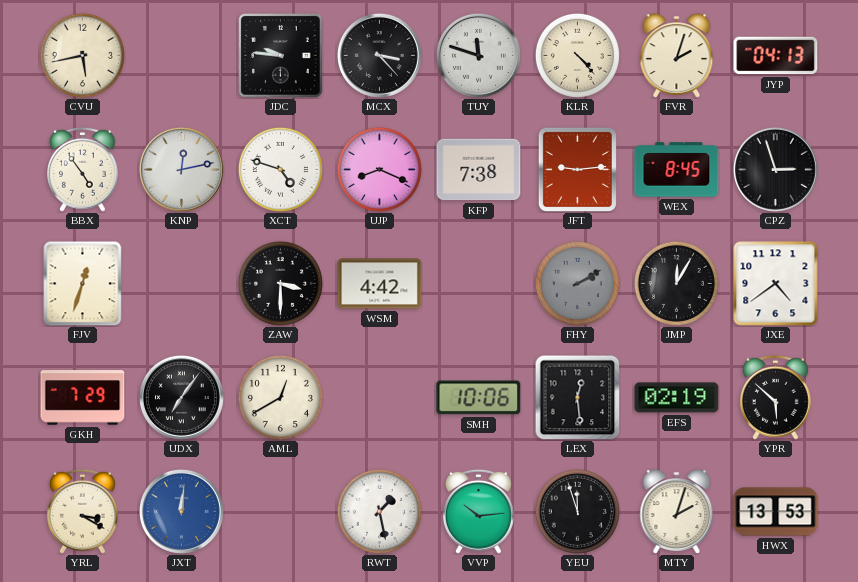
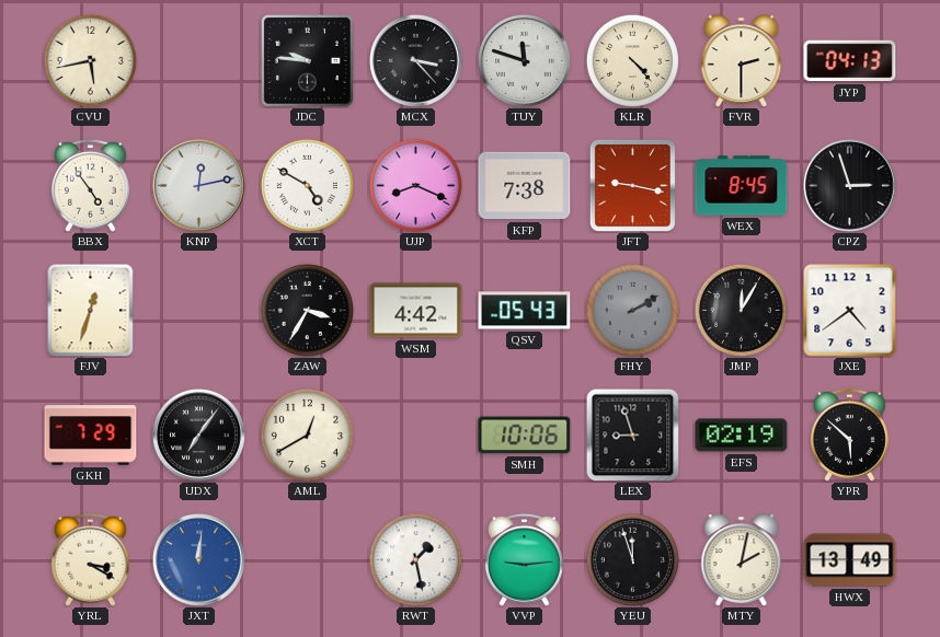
FVR: 2:03 -> 2:30 (742, 61)
XCT: 4:48 -> 4:50 (307, 185)
JFT: 9:14 -> 9:17 (632, 185)
ZAW: 3:30 -> 3:35 (307, 310)
QSV: none -> 05:43 (525, 311)
LEX: 12:29 -> 8:57 (632, 435)
VVP: 10:14 -> 9:14 (525, 559)
MTY: 2:03 -> 2:02 (742, 560)
HWX: 13:53 -> 13:49 (850, 560)
